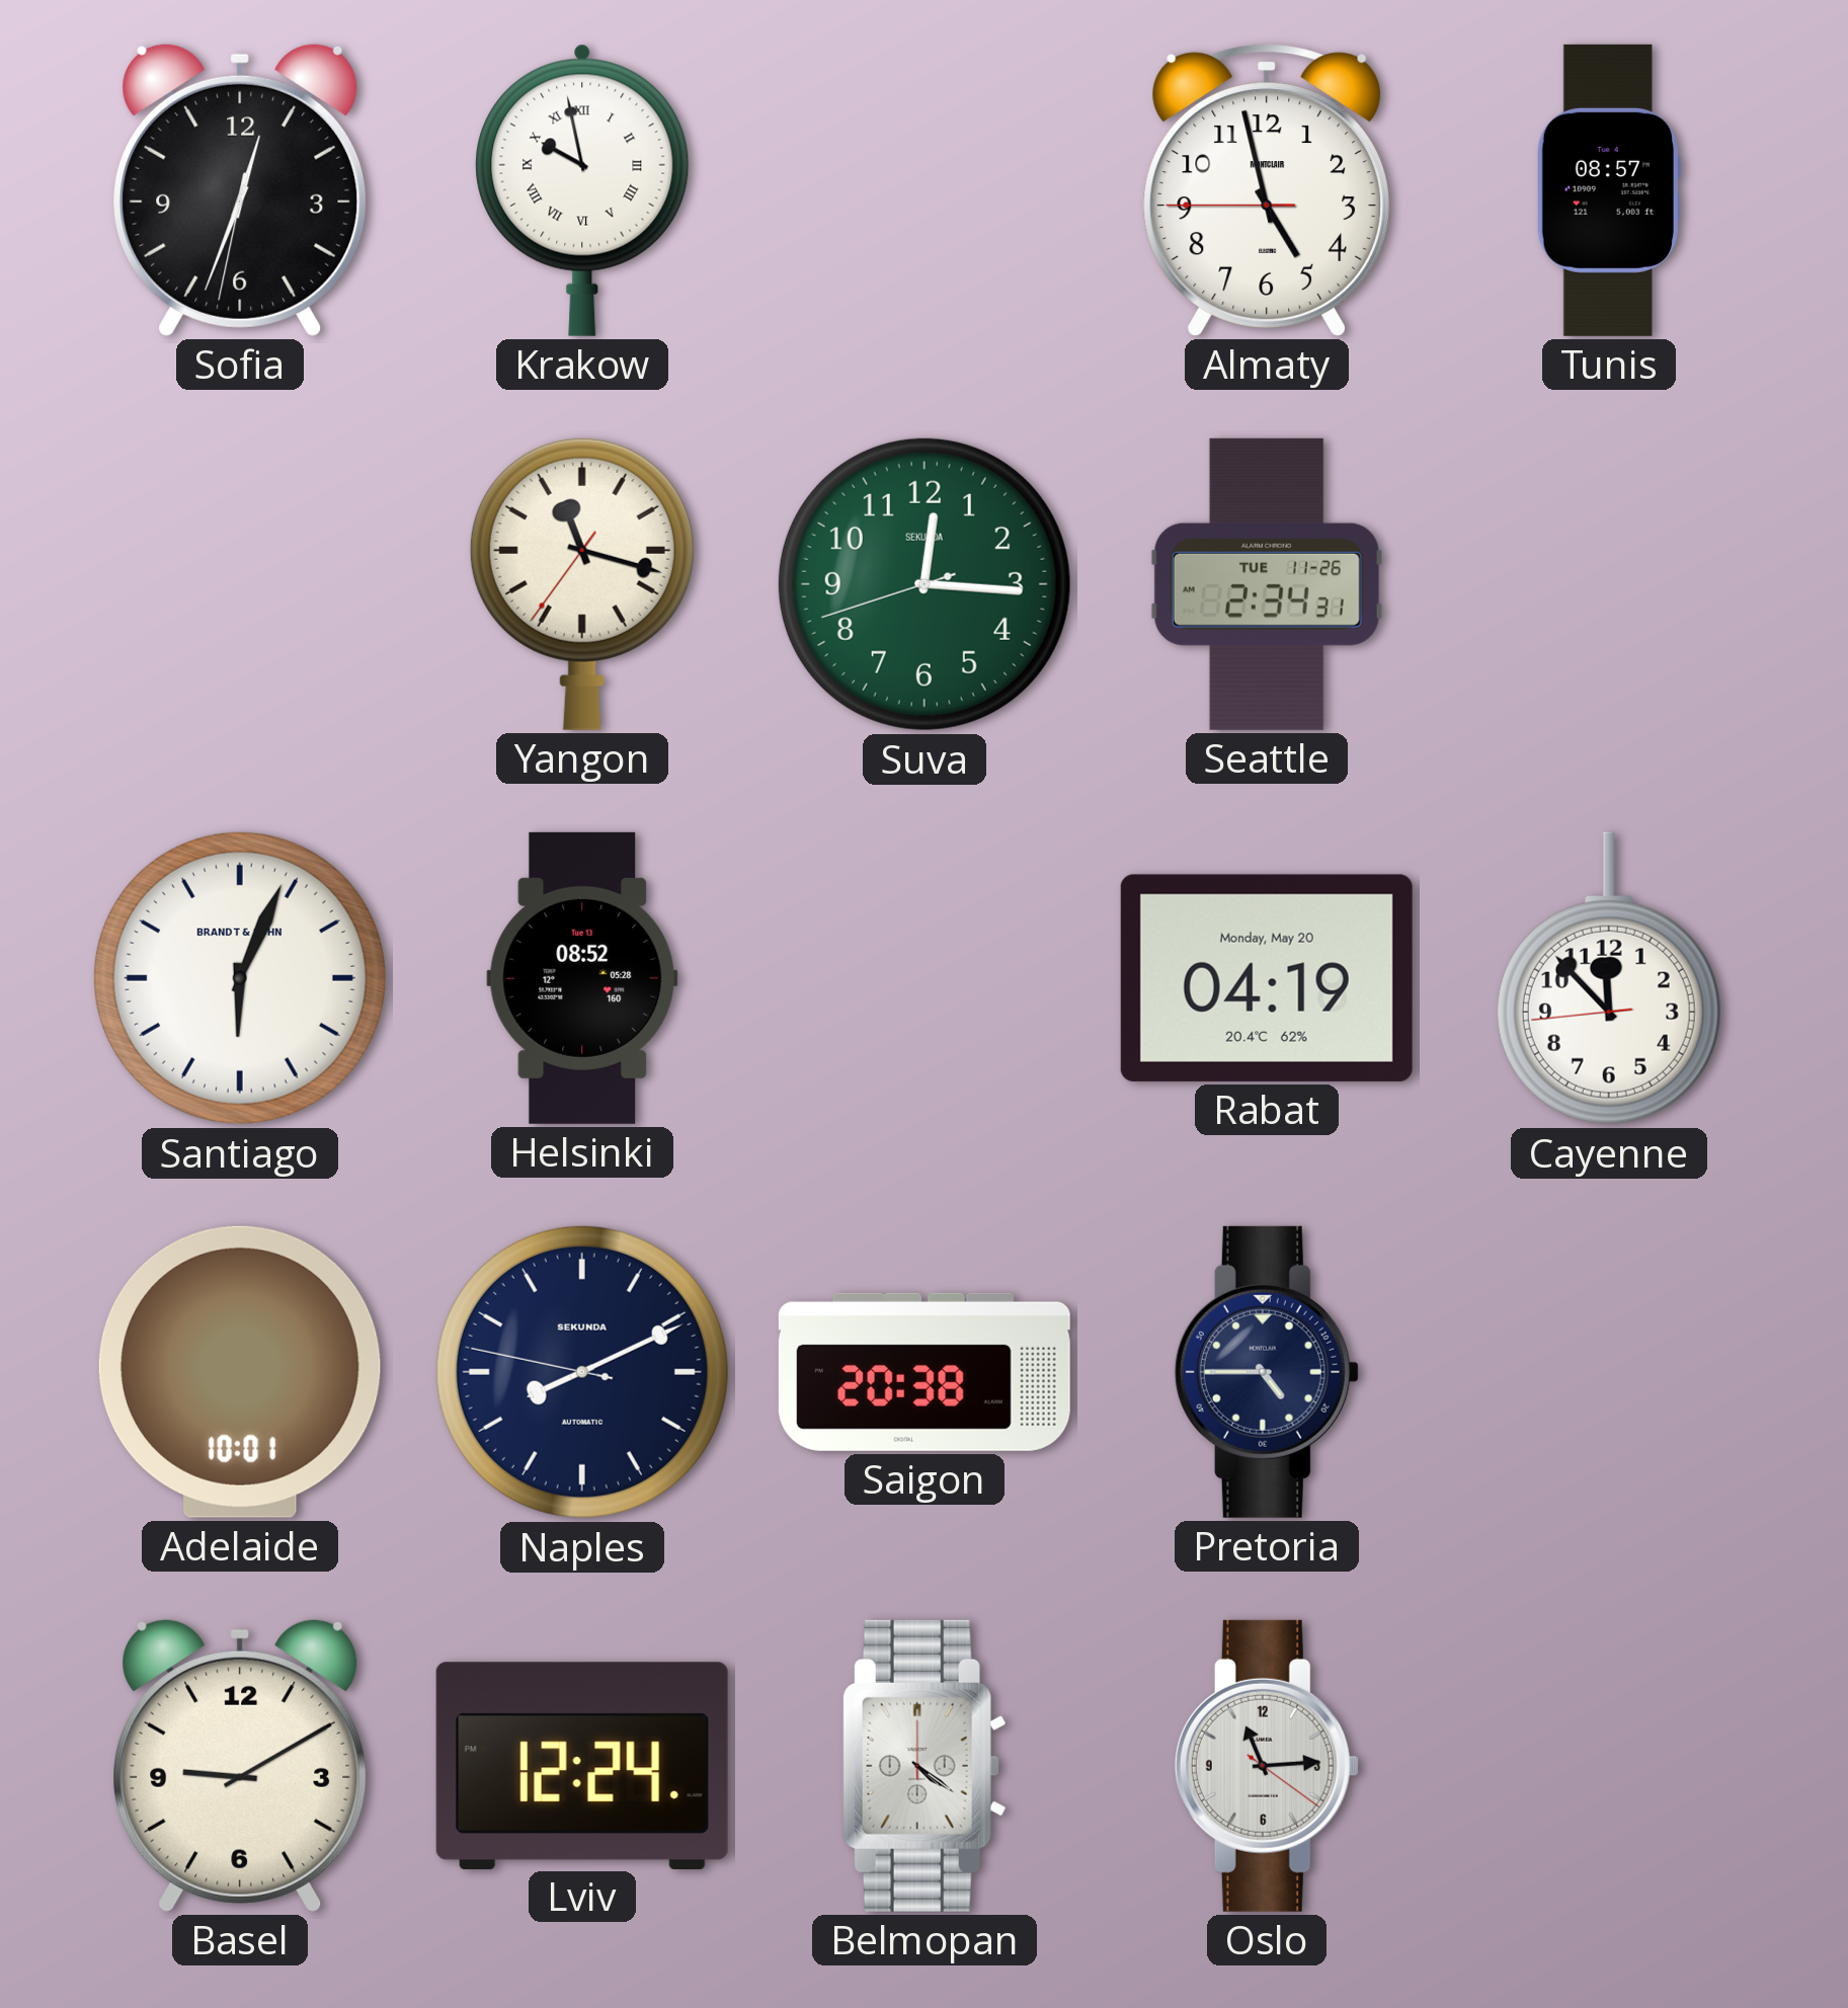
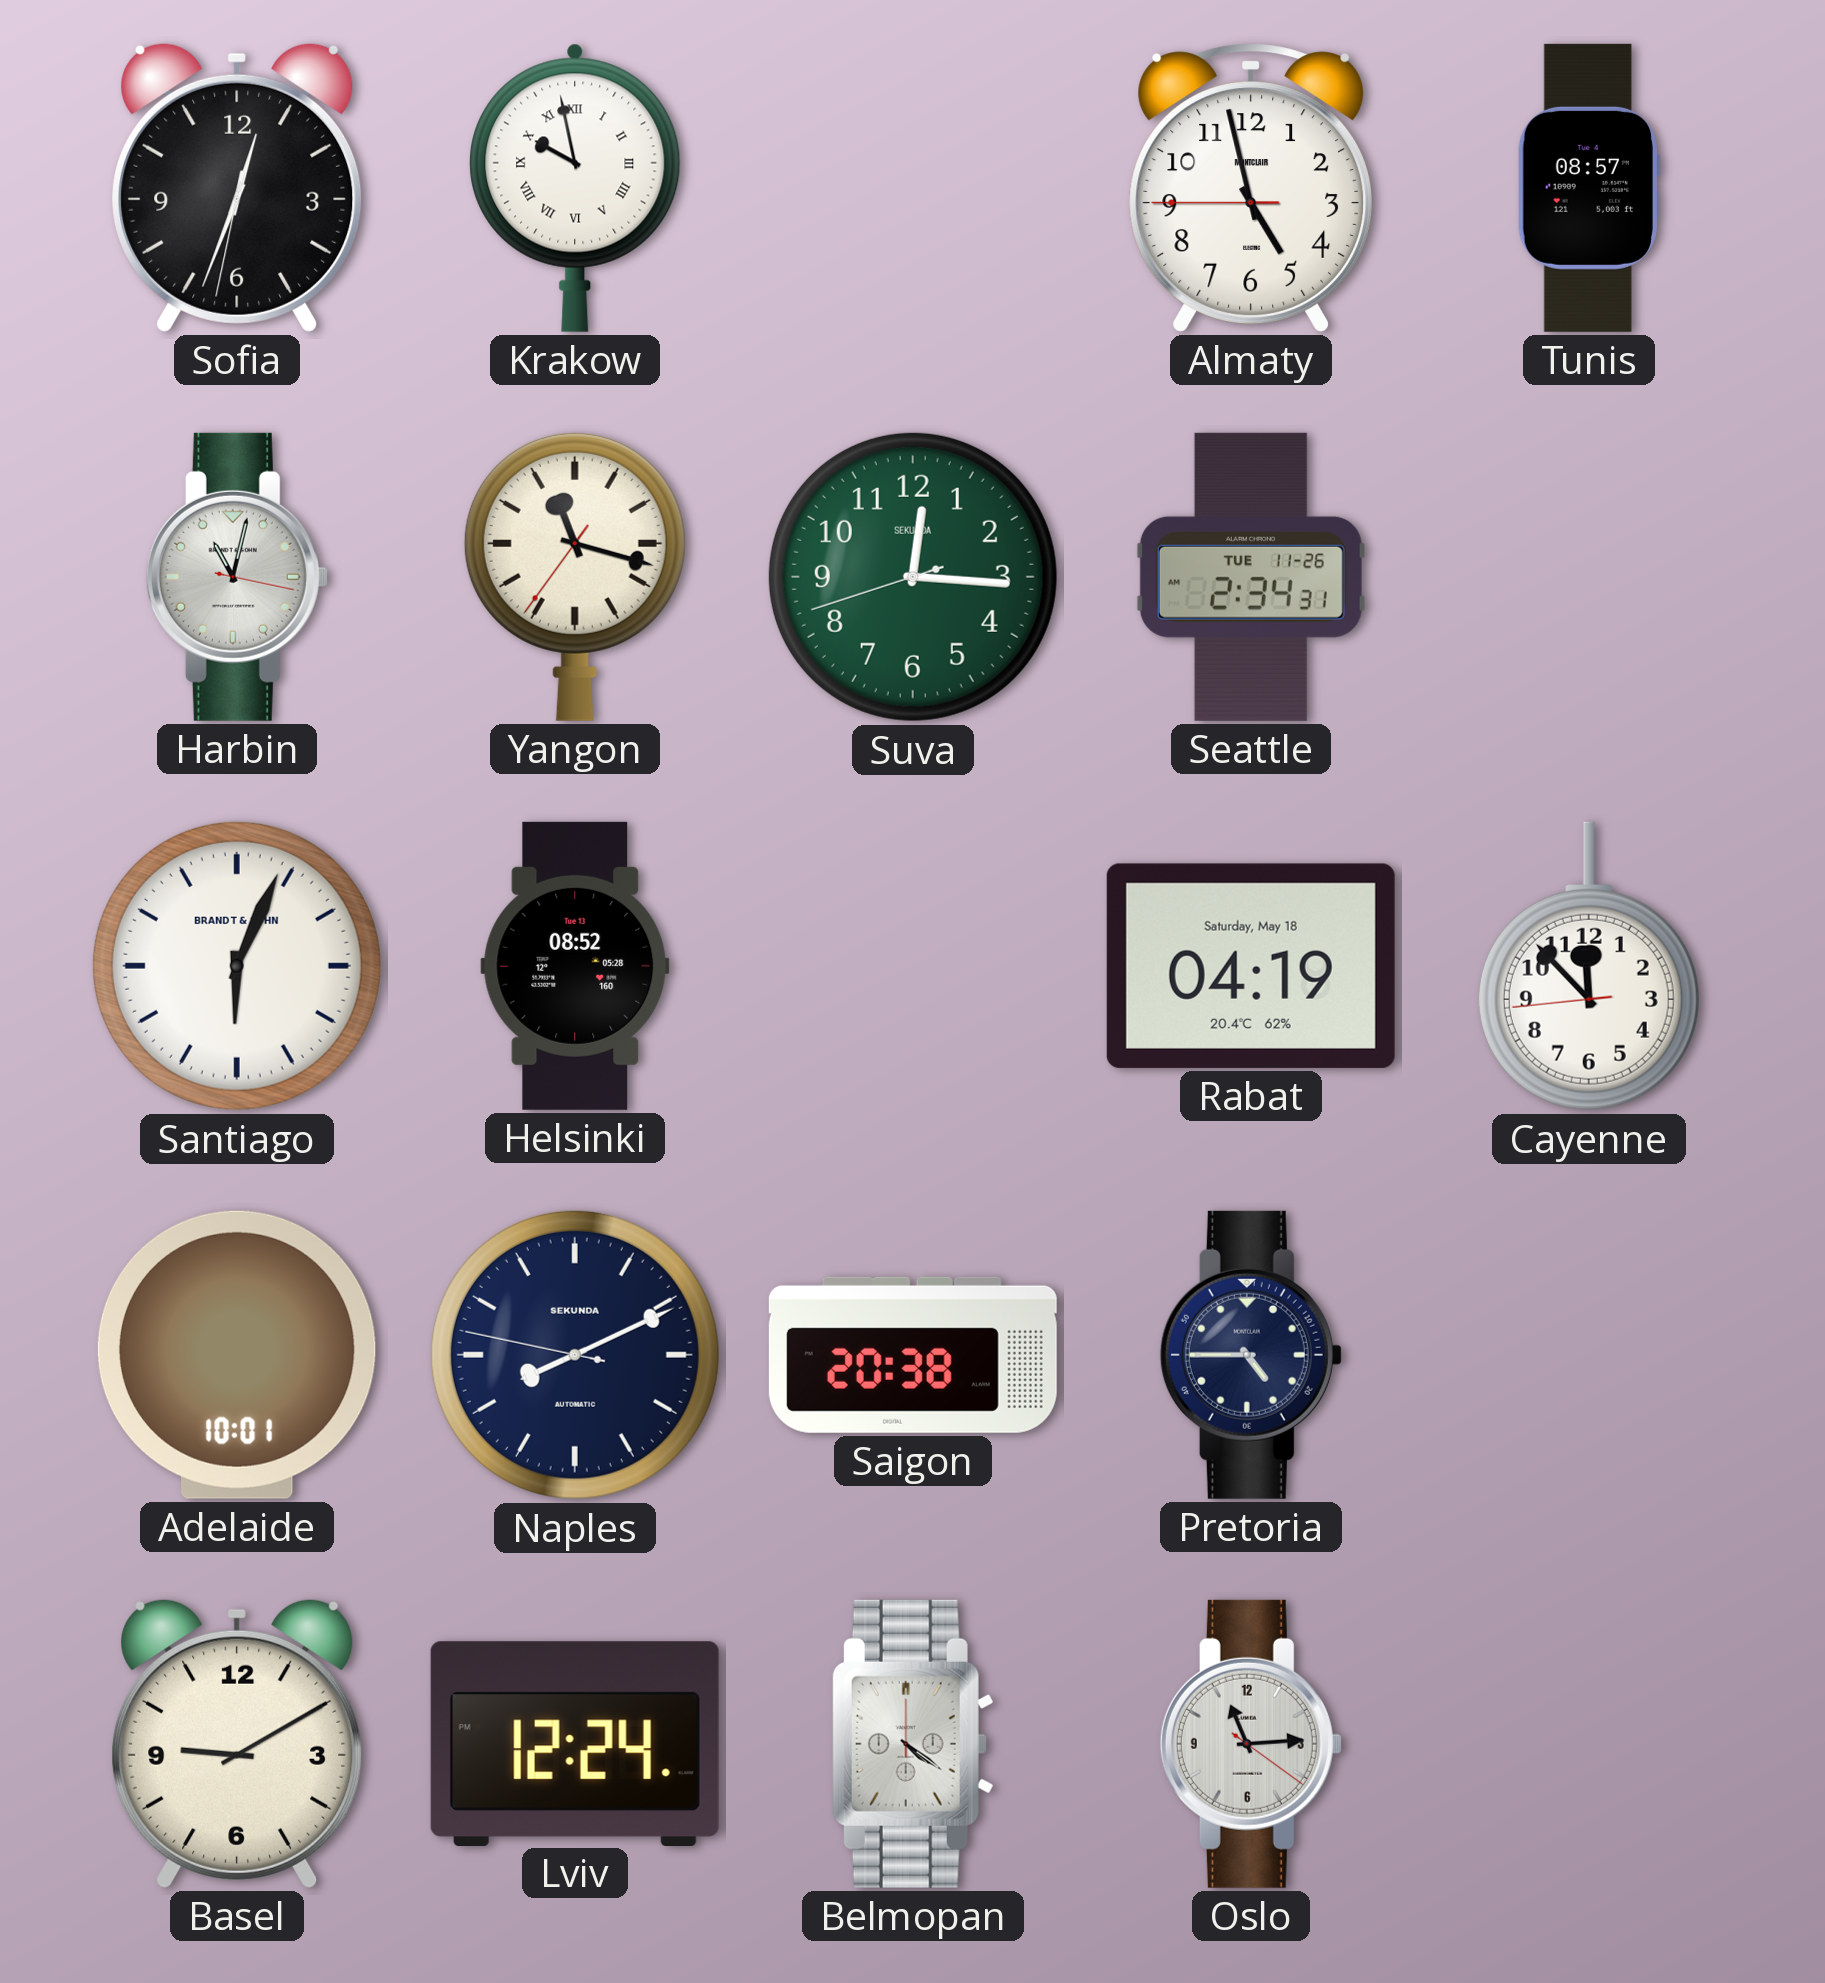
Harbin: none -> 11:02 (237, 577)
Rabat date: Monday, May 20 -> Saturday, May 18 (1251, 966)
